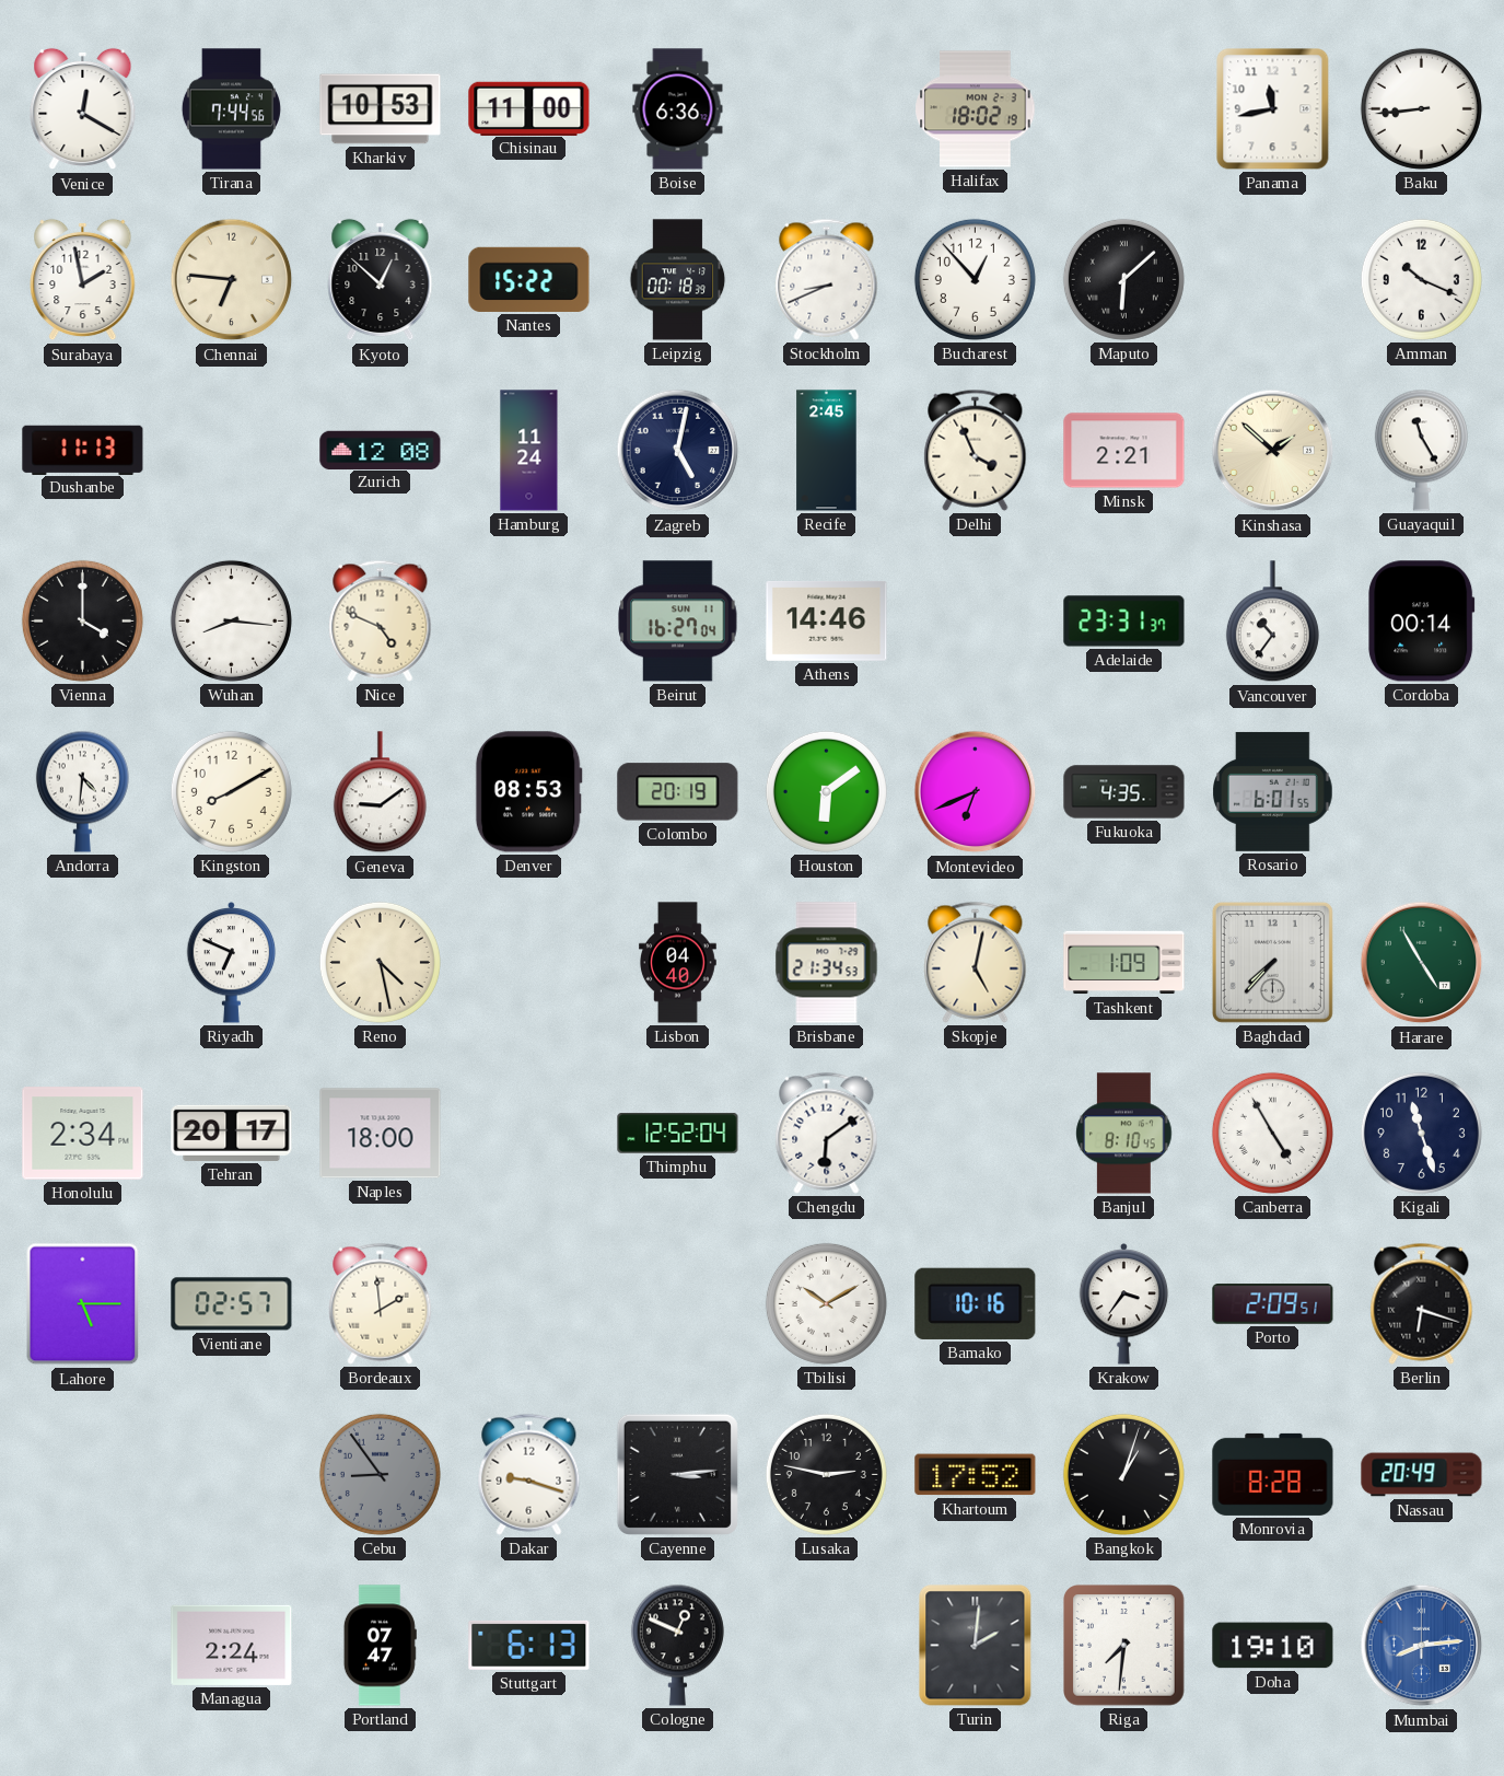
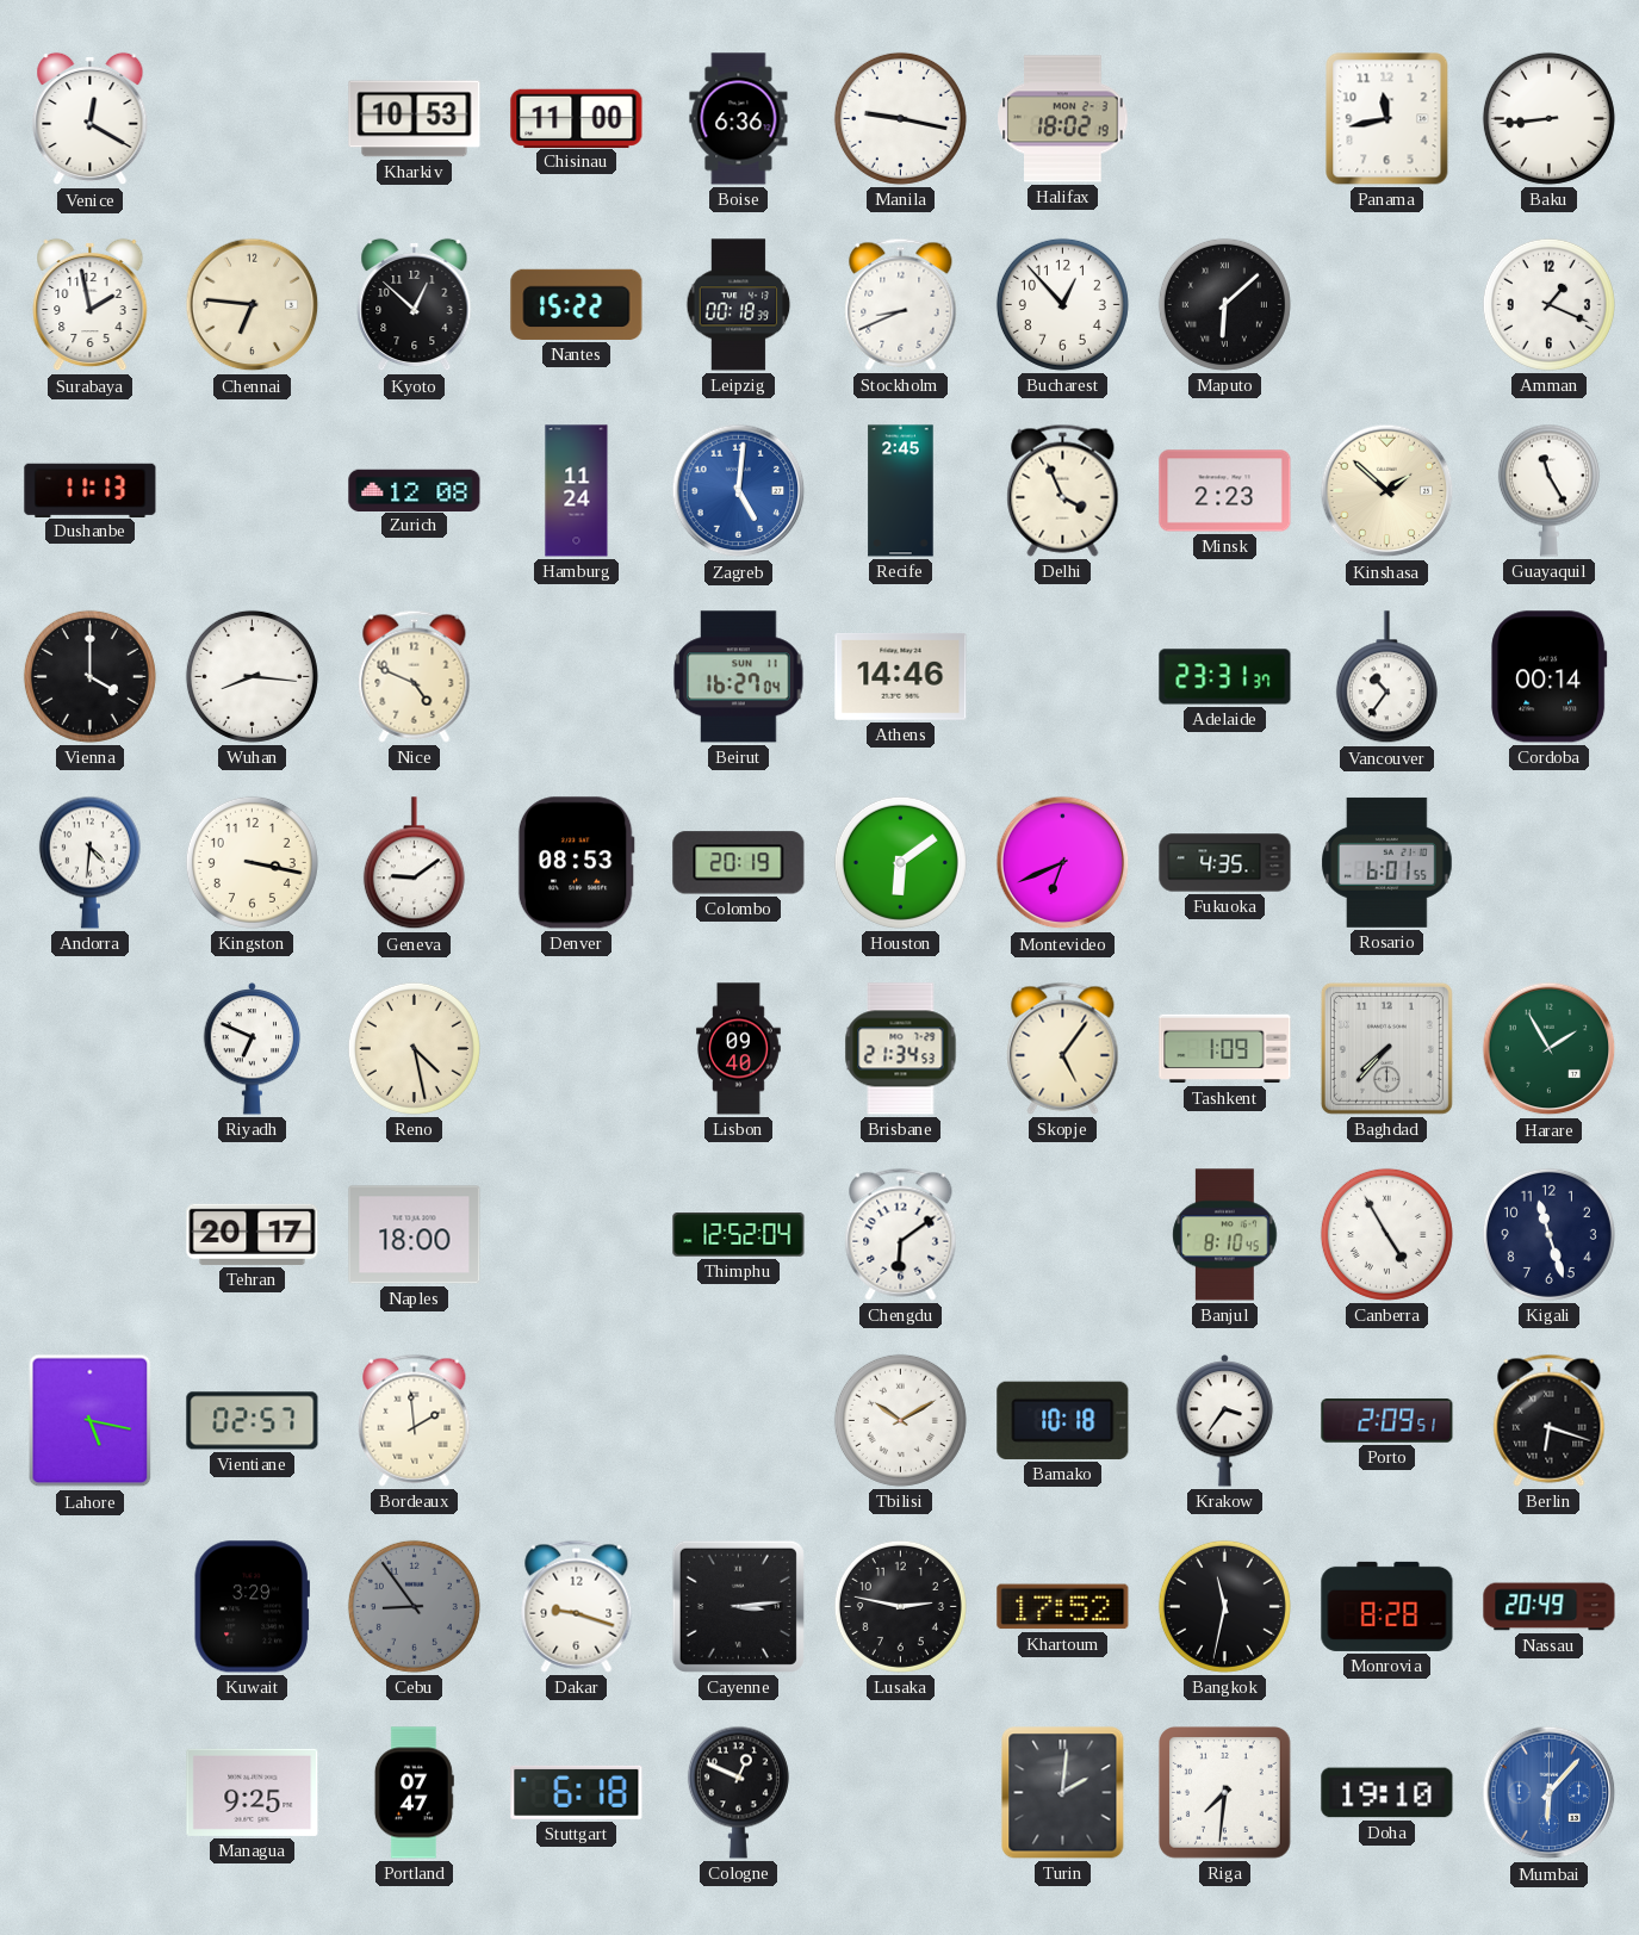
Tirana: 7:44 -> none (231, 109)
Manila: none -> 9:17 (900, 118)
Amman: 10:19 -> 1:19 (1548, 304)
Zagreb: 5:02 -> 5:01 (739, 491)
Zagreb dial: navy -> blue (739, 491)
Minsk: 2:21 -> 2:23 (1225, 491)
Kingston: 8:10 -> 3:17 (252, 862)
Lisbon: 04:40 -> 09:40 (739, 1049)
Skopje: 5:02 -> 5:06 (1063, 1048)
Harare: 4:55 -> 1:55 (1550, 1049)
Honolulu: 2:34 -> none (83, 1134)
Lahore: 5:15 -> 5:17 (91, 1421)
Bamako: 10:16 -> 10:18 (1063, 1420)
Kuwait: none -> 3:29 (252, 1607)
Bangkok: 1:03 -> 11:32 (1224, 1606)
Managua: 2:24 -> 9:25 (253, 1792)
Stuttgart: 6:13 -> 6:18 (577, 1792)
Mumbai: 8:14 -> 6:07 (1550, 1793)
